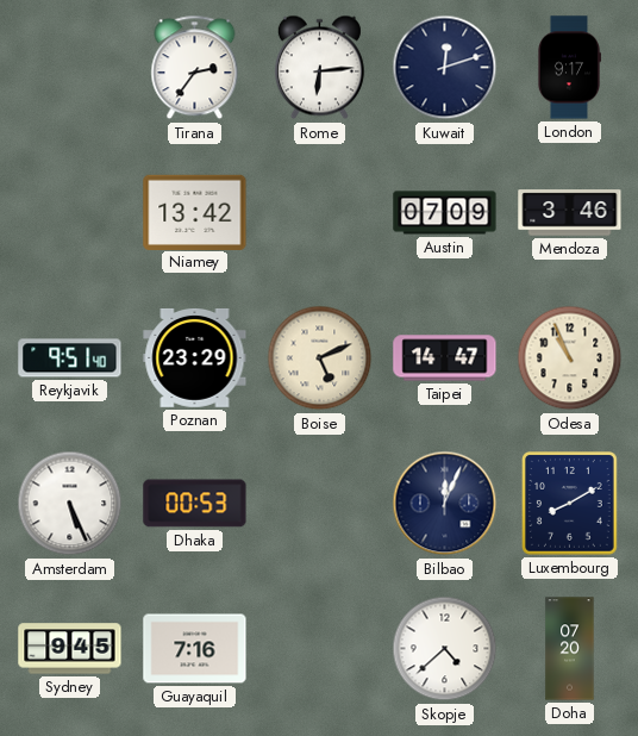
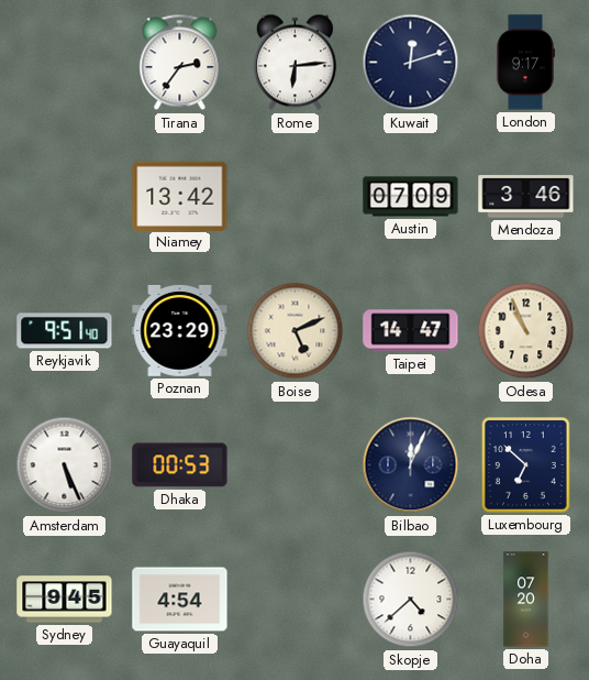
Luxembourg: 8:10 -> 6:52 (526, 465)
Guayaquil: 7:16 -> 4:54 (180, 600)
